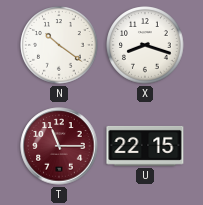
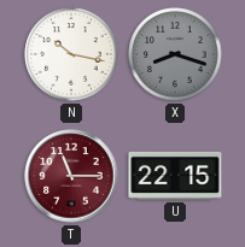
N: 10:21 -> 10:17 (71, 54)
X dial: white -> grey (175, 54)
